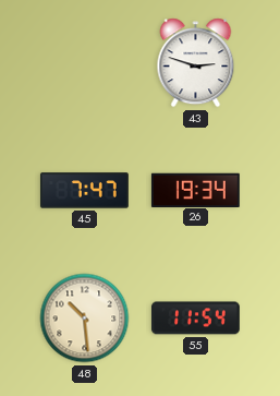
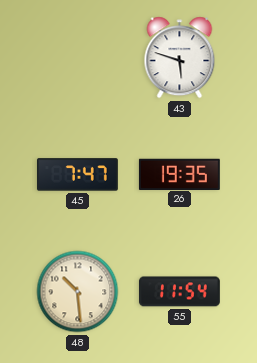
43: 2:48 -> 5:48 (180, 58)
26: 19:34 -> 19:35 (179, 174)
